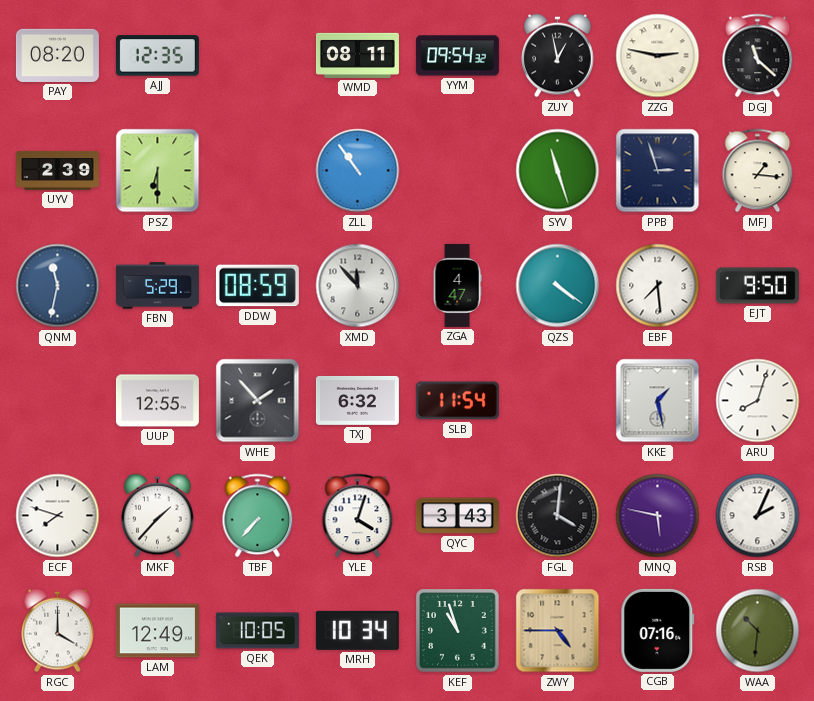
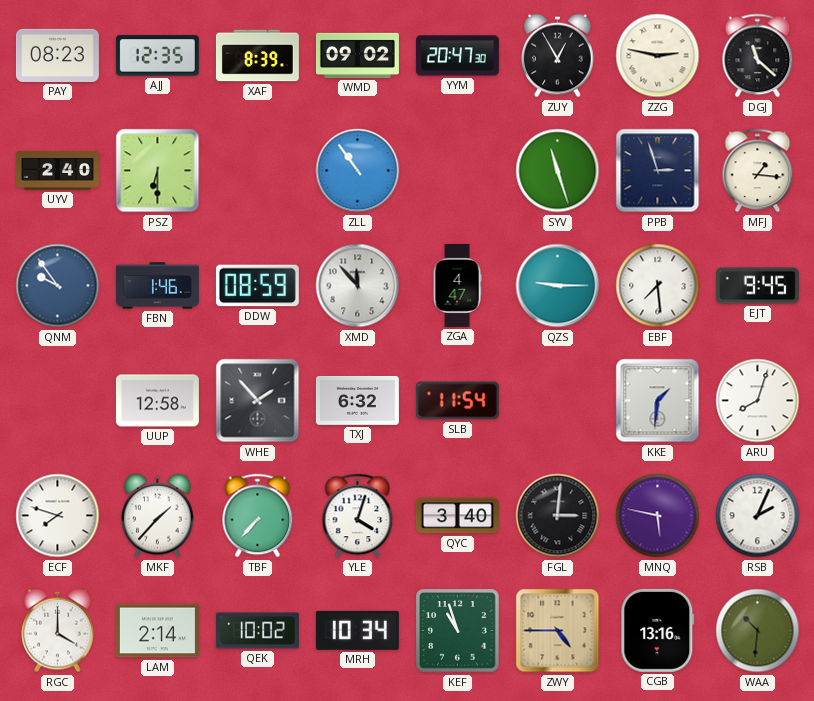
PAY: 08:20 -> 08:23 (57, 55)
XAF: none -> 8:39 (257, 56)
WMD: 08:11 -> 09:02 (357, 55)
YYM: 09:54 -> 20:47 (457, 56)
ZUY: 12:58 -> 12:55 (558, 56)
UYV: 2:39 -> 2:40 (57, 170)
QNM: 11:32 -> 9:54 (58, 286)
FBN: 5:29 -> 1:46 (157, 286)
QZS: 4:21 -> 9:15 (558, 286)
EJT: 9:50 -> 9:45 (757, 286)
UUP: 12:55 -> 12:58 (157, 401)
KKE: 1:28 -> 1:31 (658, 401)
QYC: 3:43 -> 3:40 (457, 516)
FGL: 4:01 -> 3:01 (558, 516)
LAM: 12:49 -> 2:14 (157, 631)
QEK: 10:05 -> 10:02 (257, 631)
CGB: 07:16 -> 13:16 (658, 630)
